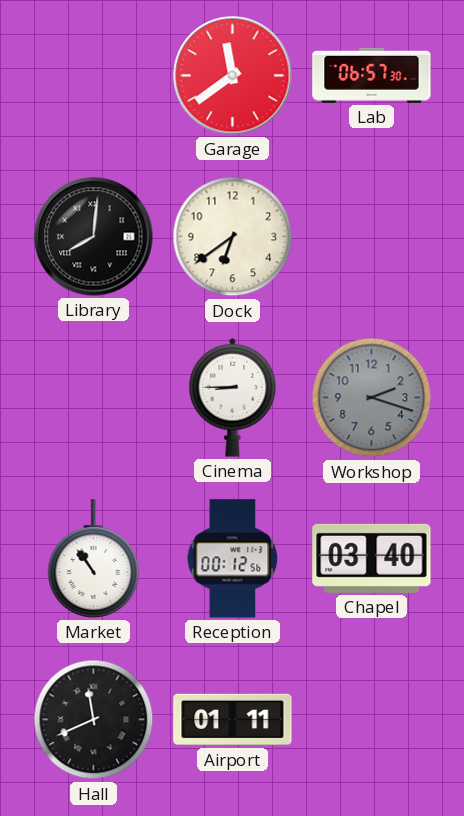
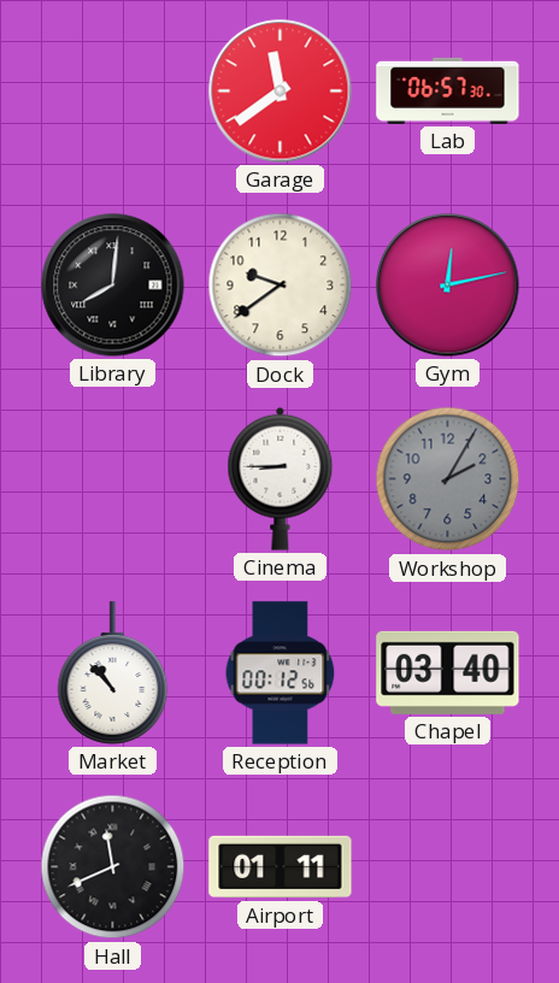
Dock: 6:39 -> 9:39 (281, 286)
Gym: none -> 12:13 (448, 286)
Workshop: 2:18 -> 2:05 (448, 479)
Market: 10:54 -> 10:53 (113, 673)
